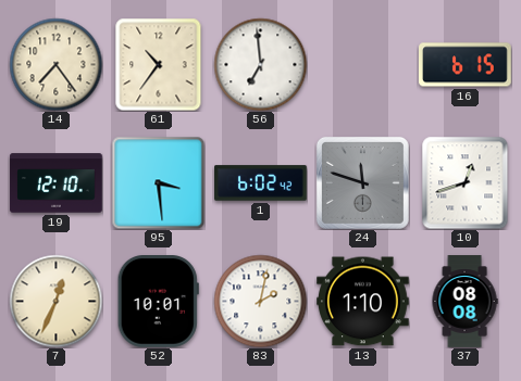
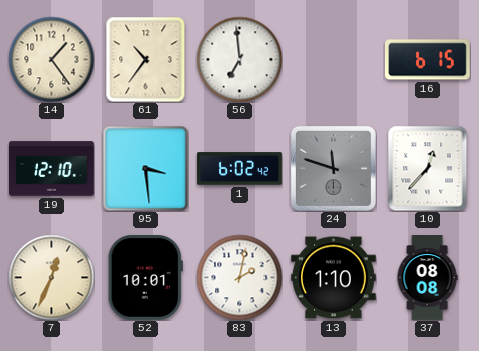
14: 7:24 -> 1:24 (51, 59)
10: 12:42 -> 12:37 (428, 168)
